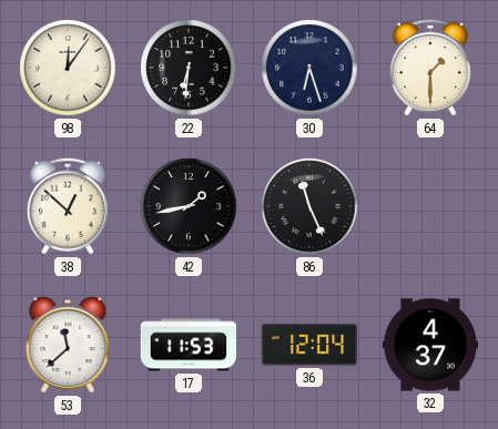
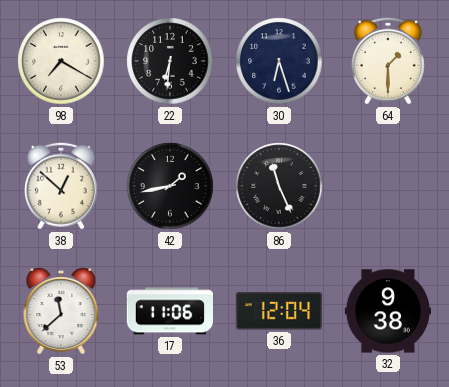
98: 12:06 -> 7:20 (61, 61)
17: 11:53 -> 11:06 (169, 311)
32: 4:37 -> 9:38 (388, 311)
